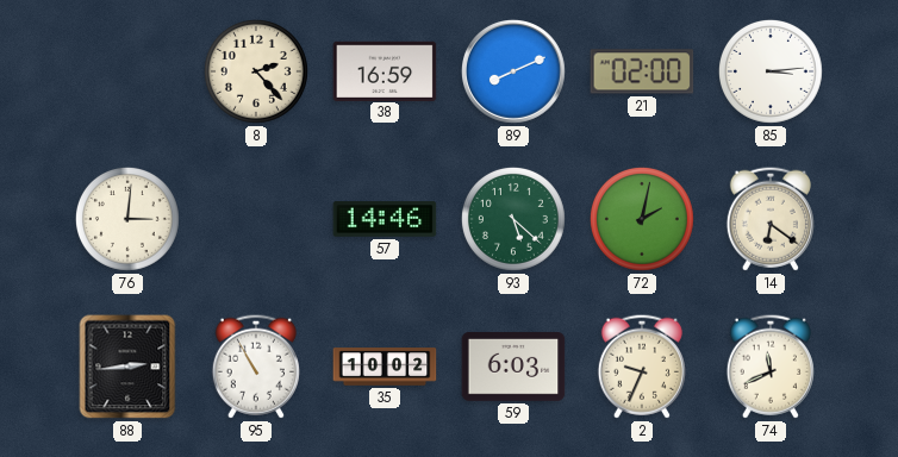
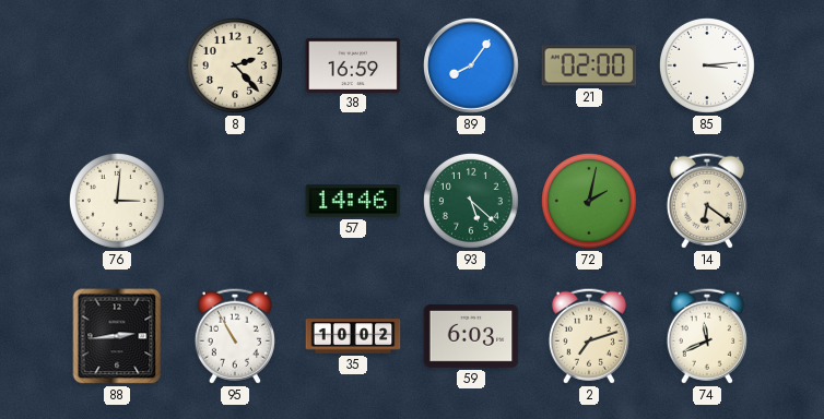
89: 8:11 -> 8:06 (472, 67)
2: 9:34 -> 7:12 (589, 336)
